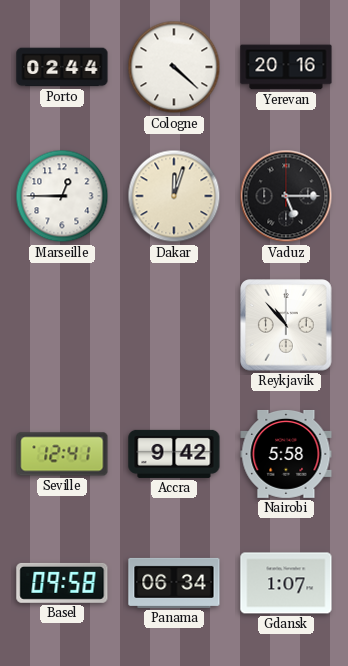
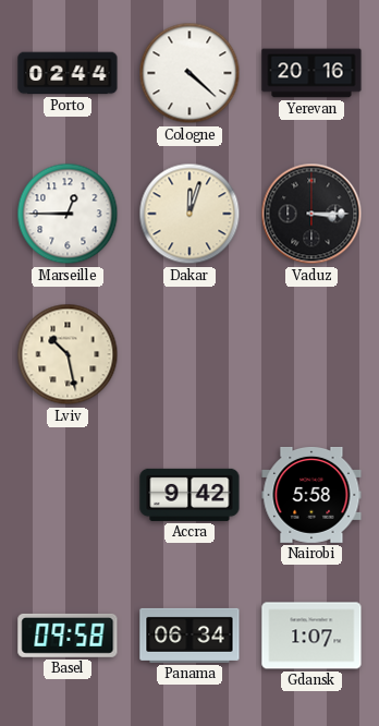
Vaduz: 5:15 -> 3:15 (311, 214)
Lviv: none -> 10:28 (68, 354)
Reykjavik: 10:53 -> none (286, 325)
Seville: 12:41 -> none (62, 454)
